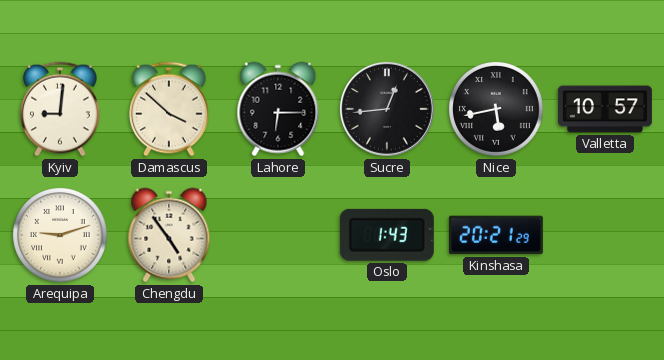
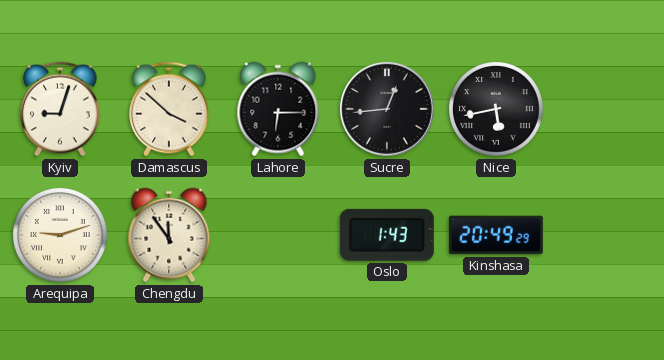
Kyiv: 9:01 -> 9:03 (61, 109)
Valletta: 10:57 -> none (605, 109)
Chengdu: 4:54 -> 11:54 (169, 235)
Kinshasa: 20:21 -> 20:49 (496, 235)
